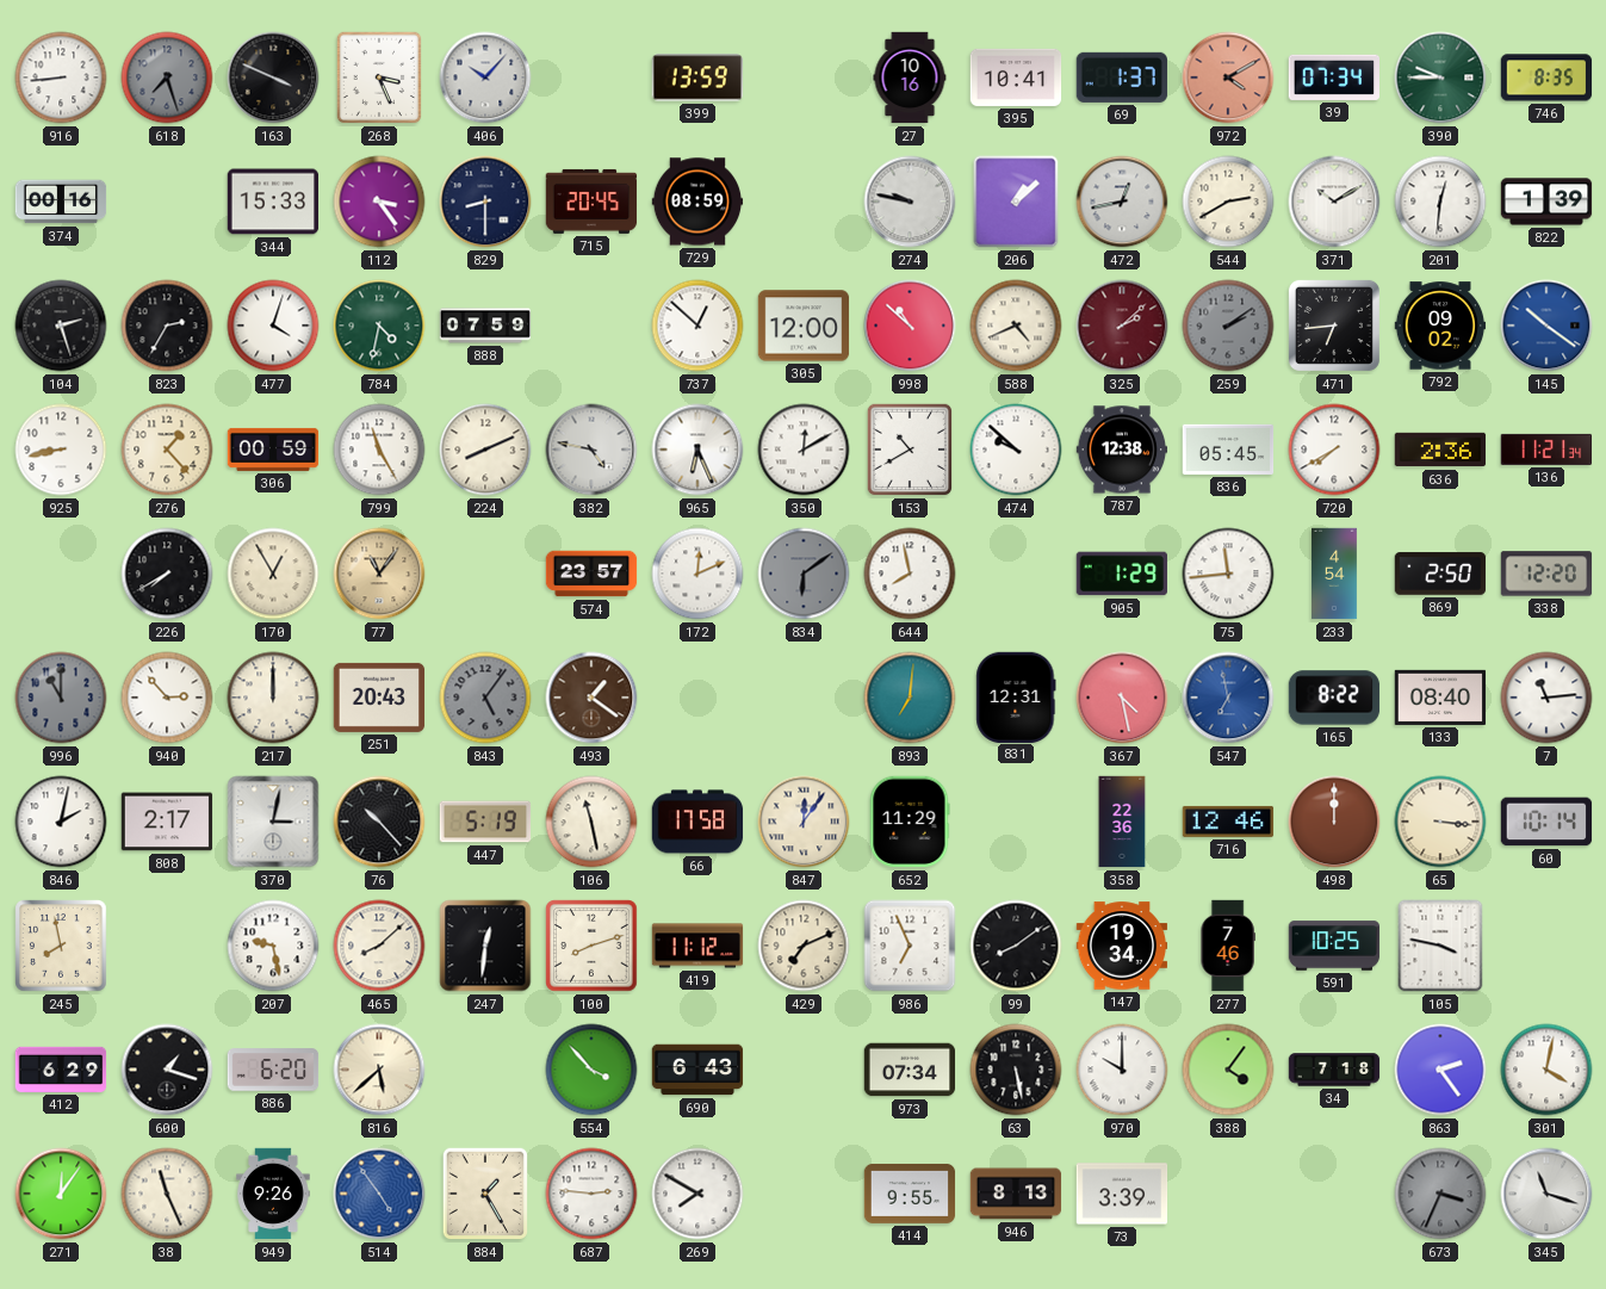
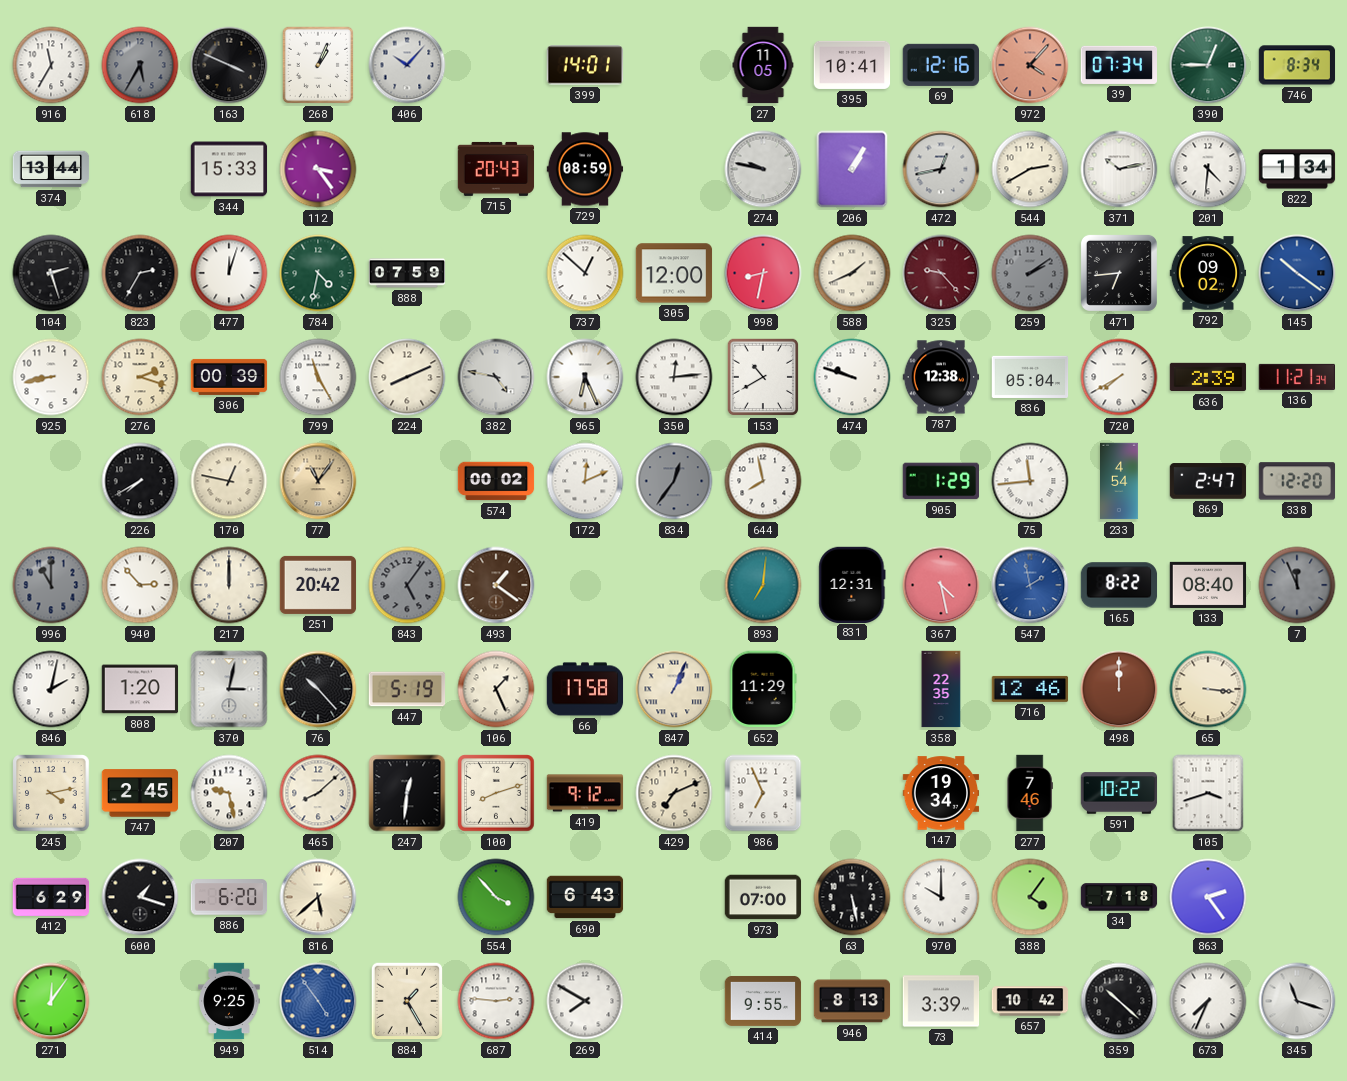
916: 8:44 -> 11:35 (51, 65)
618: 7:27 -> 5:35 (140, 65)
268: 3:26 -> 1:04 (318, 65)
399: 13:59 -> 14:01 (584, 65)
27: 10:16 -> 11:05 (763, 65)
69: 1:37 -> 12:16 (940, 65)
972: 4:10 -> 4:07 (1030, 65)
390: 9:45 -> 12:45 (1208, 65)
746: 8:35 -> 8:34 (1297, 65)
374: 00:16 -> 13:44 (51, 169)
829: 8:30 -> none (485, 202)
715: 20:45 -> 20:43 (496, 169)
206: 1:08 -> 1:05 (852, 169)
371: 10:10 -> 10:13 (1119, 169)
201: 12:31 -> 4:31 (1208, 169)
822: 1:39 -> 1:34 (1297, 169)
477: 4:03 -> 12:03 (229, 273)
998: 10:52 -> 8:32 (763, 273)
588: 4:41 -> 1:41 (852, 273)
325: 2:08 -> 9:23 (941, 273)
276: 1:23 -> 2:18 (140, 377)
306: 00:59 -> 00:39 (229, 377)
350: 12:10 -> 12:14 (674, 377)
474: 9:52 -> 9:48 (852, 377)
836: 05:45 -> 05:04 (1030, 377)
636: 2:36 -> 2:39 (1208, 377)
170: 12:55 -> 12:47 (229, 481)
574: 23:57 -> 00:02 (496, 481)
834: 6:09 -> 12:36 (674, 481)
869: 2:50 -> 2:47 (1208, 481)
251: 20:43 -> 20:42 (318, 585)
547: 6:58 -> 1:58 (1030, 585)
7: 11:14 -> 11:56 (1297, 585)
7 dial: white -> grey (1297, 585)
808: 2:17 -> 1:20 (140, 689)
106: 11:28 -> 1:26 (496, 689)
847: 12:06 -> 1:04 (674, 689)
358: 22:36 -> 22:35 (941, 689)
60: 10:14 -> none (1546, 822)
245: 7:58 -> 4:13 (51, 793)
747: none -> 2:45 (140, 793)
419: 11:12 -> 9:12 (585, 793)
99: 8:09 -> none (1016, 946)
591: 10:25 -> 10:22 (1119, 793)
105: 3:47 -> 3:42 (1208, 793)
973: 07:34 -> 07:00 (763, 897)
301: 4:02 -> none (1546, 1070)
38: 11:26 -> none (167, 1194)
949: 9:26 -> 9:25 (229, 1001)
657: none -> 10:42 (1030, 1001)
359: none -> 10:22 (1119, 1001)
673: 3:34 -> 7:34 (1208, 1001)
673 dial: grey -> white (1208, 1001)
